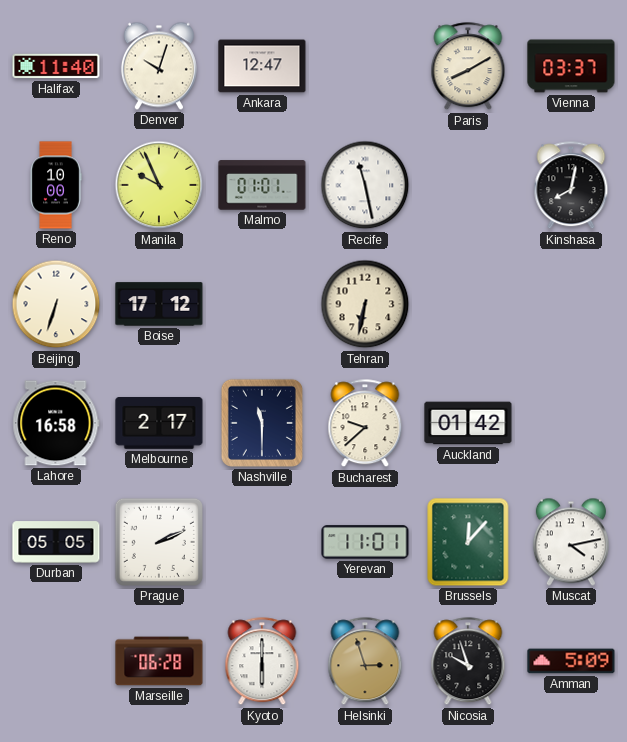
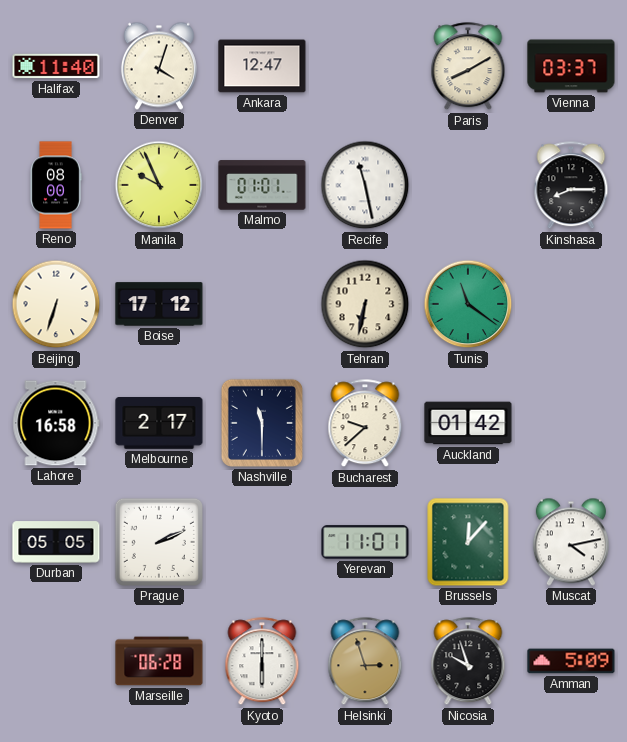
Denver: 10:03 -> 4:03 (159, 66)
Reno: 10:00 -> 08:00 (56, 185)
Kinshasa: 8:02 -> 8:15 (571, 186)
Tunis: none -> 11:21 (468, 304)
